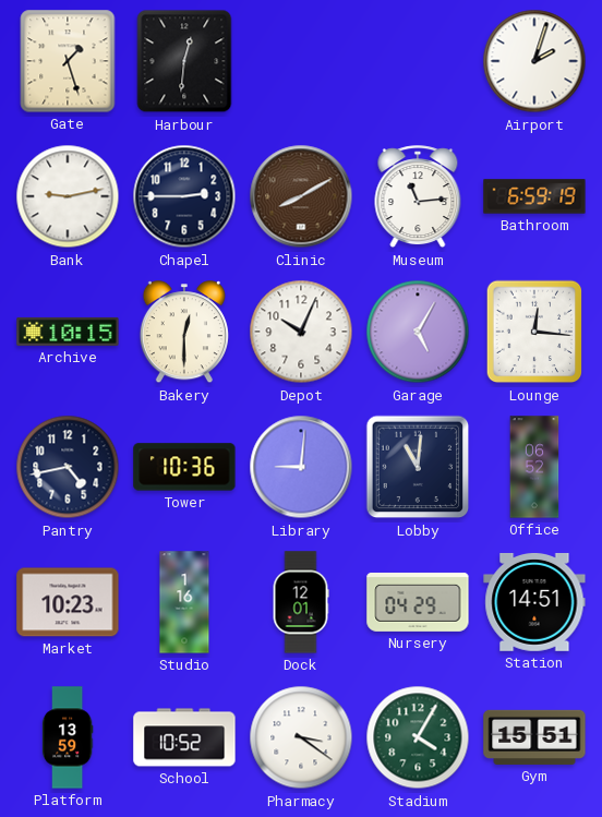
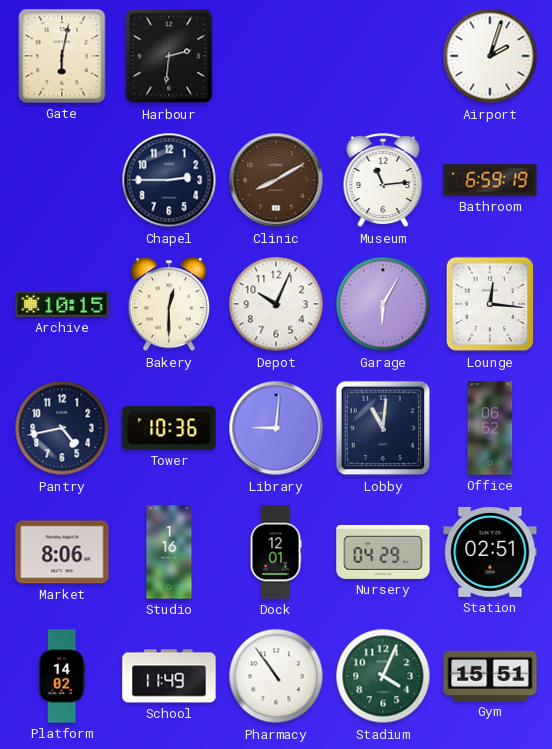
Gate: 1:27 -> 6:02 (62, 56)
Harbour: 12:31 -> 2:31 (169, 56)
Bank: 9:13 -> none (68, 196)
Garage: 5:05 -> 6:05 (383, 304)
Market: 10:23 -> 8:06 (62, 552)
Station: 14:51 -> 02:51 (490, 552)
Platform: 13:59 -> 14:02 (62, 676)
School: 10:52 -> 11:49 (169, 676)
Pharmacy: 3:21 -> 10:54 (276, 676)
Stadium: 4:05 -> 4:04 (383, 676)
